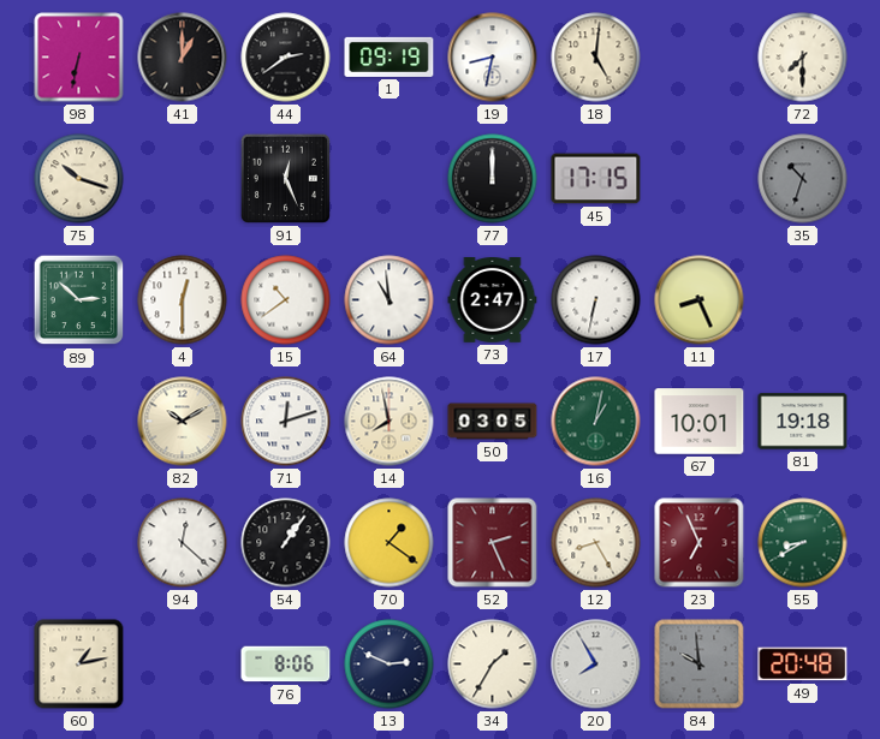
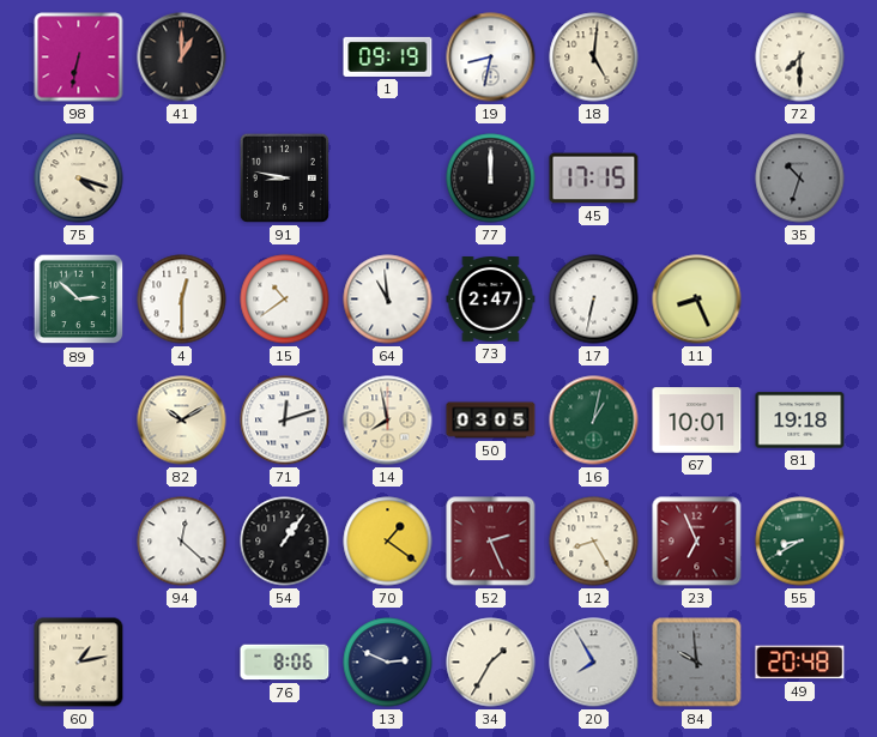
44: 2:39 -> none (286, 58)
75: 10:18 -> 4:18 (79, 179)
91: 12:26 -> 8:47 (284, 177)
